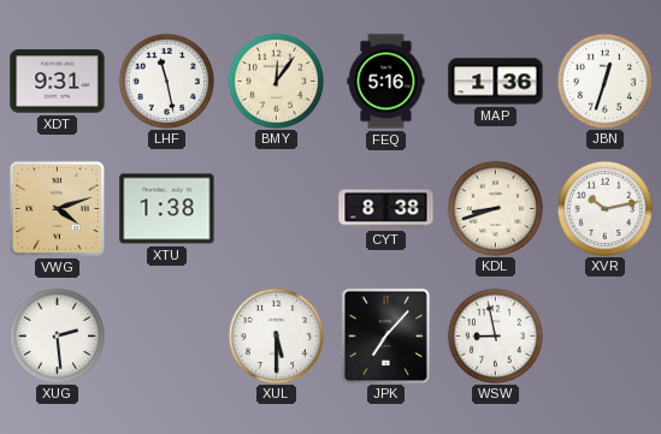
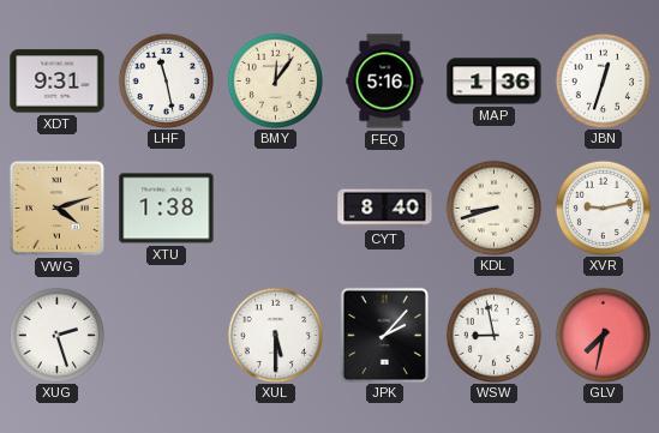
CYT: 8:38 -> 8:40 (385, 209)
XVR: 10:13 -> 9:13 (603, 208)
XUG: 2:29 -> 2:27 (56, 335)
JPK: 7:07 -> 2:07 (384, 335)
GLV: none -> 7:32 (603, 335)
